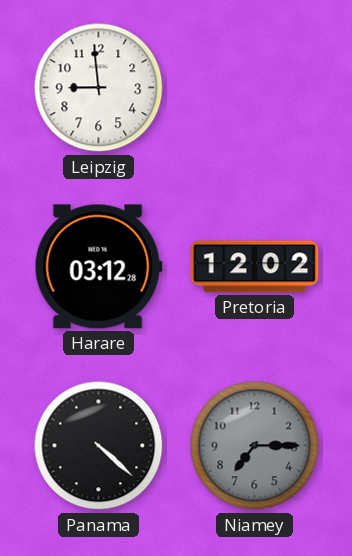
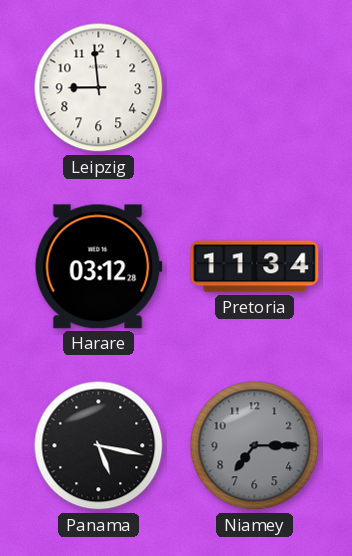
Pretoria: 12:02 -> 11:34 (255, 267)
Panama: 4:22 -> 5:17 (99, 446)
